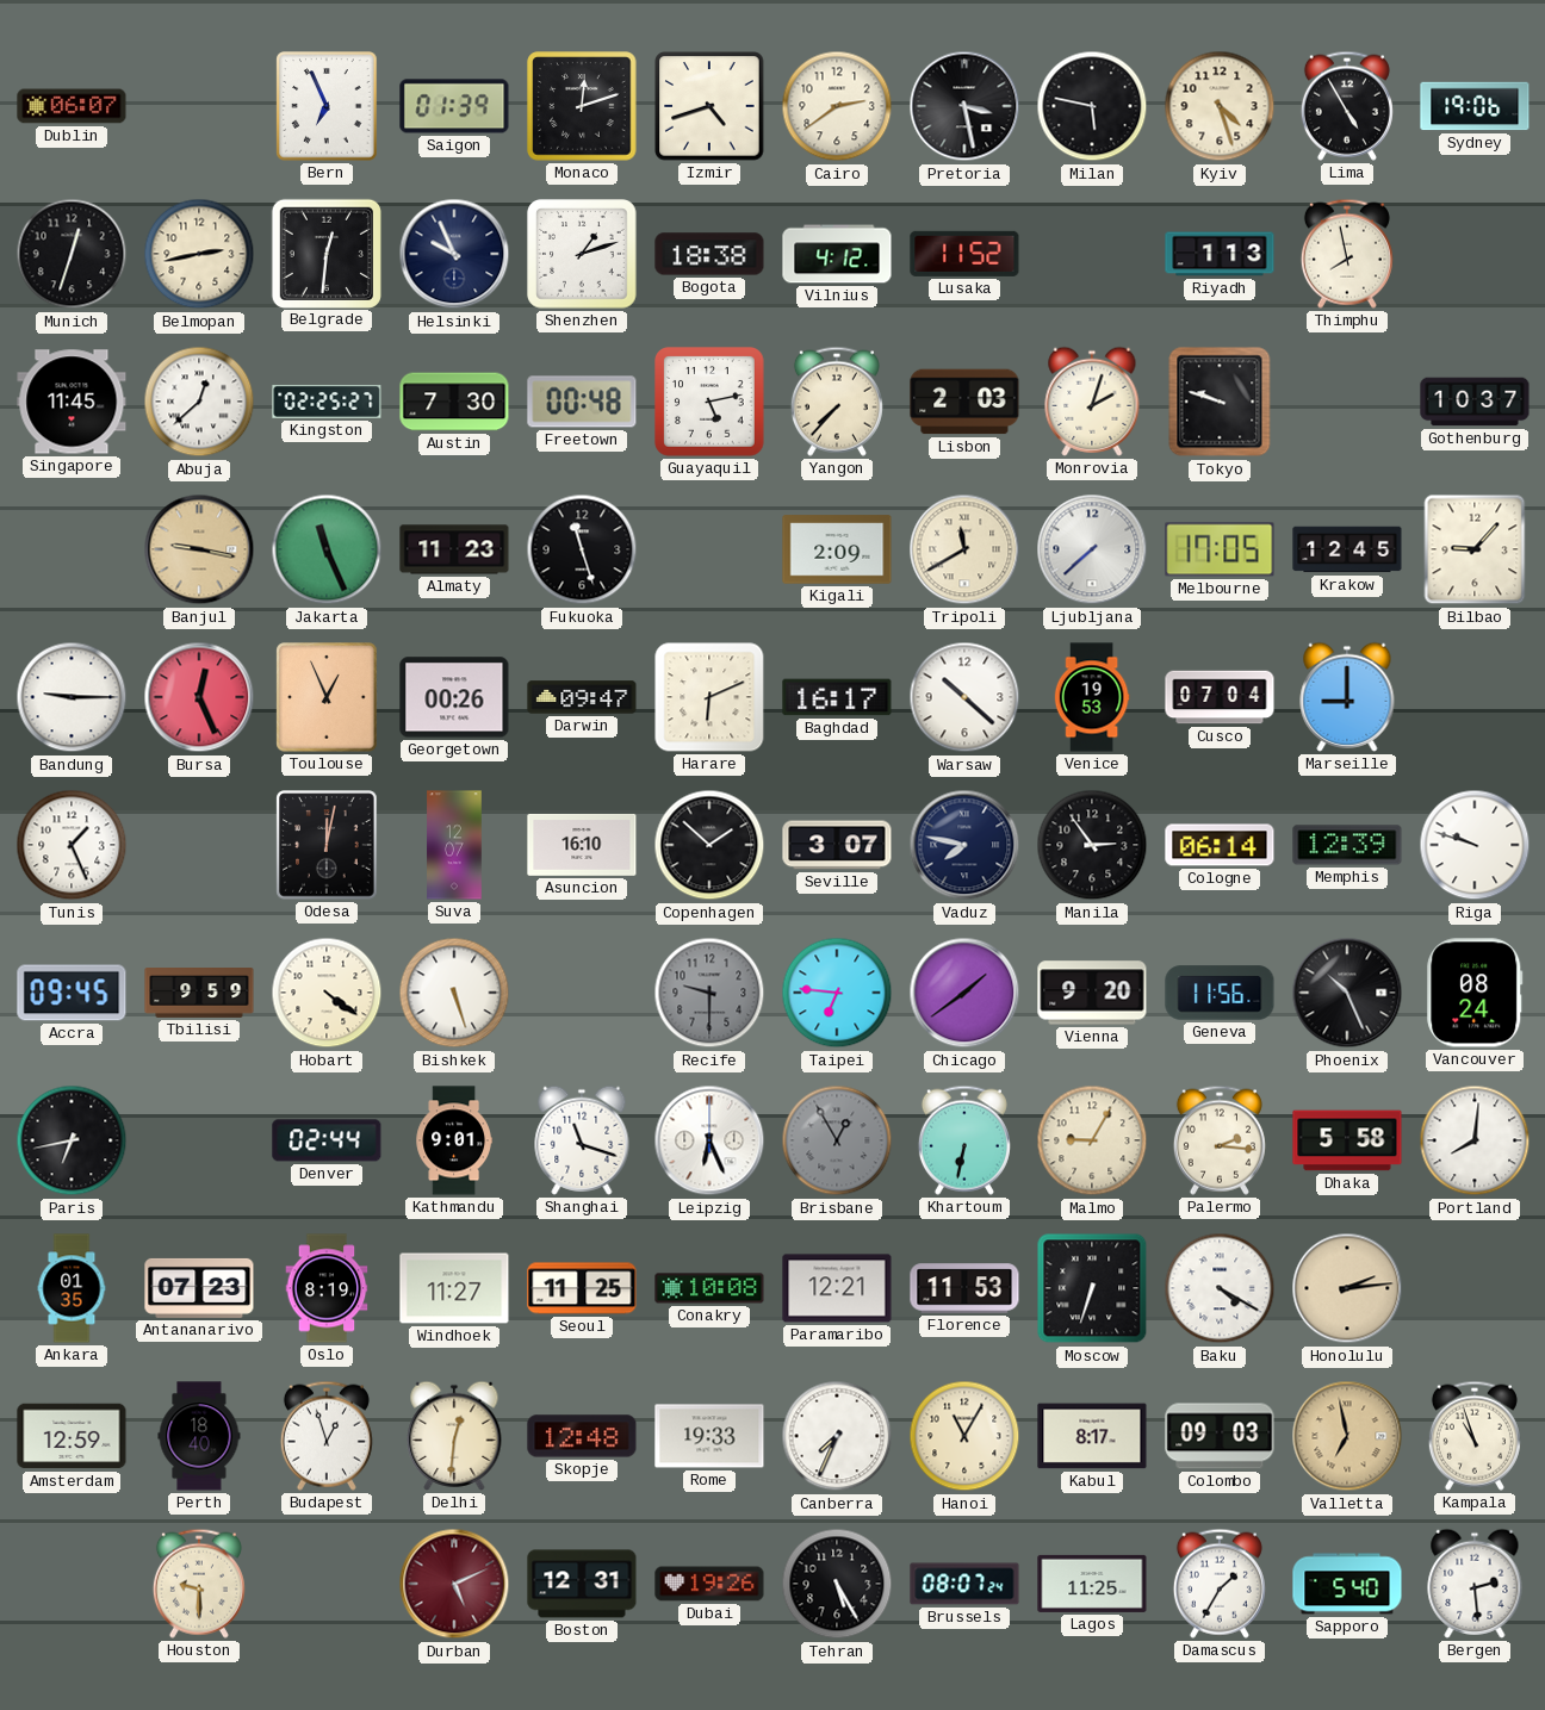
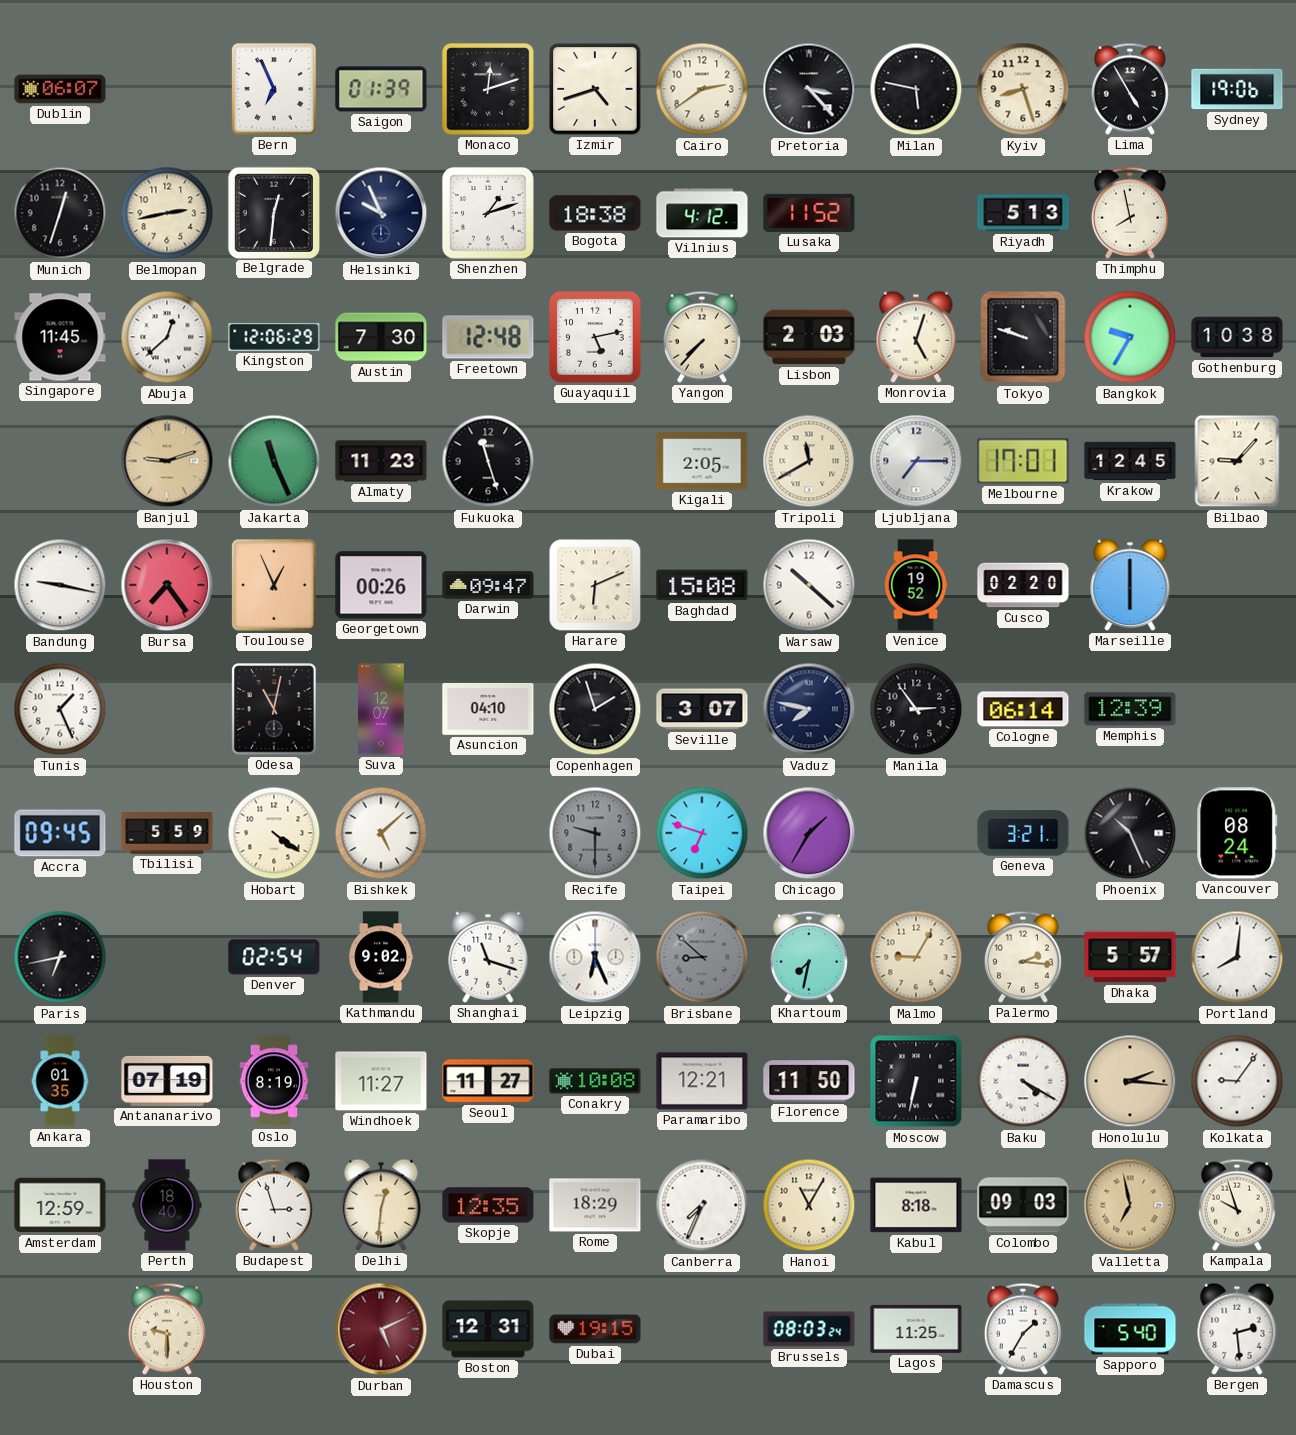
Pretoria: 3:28 -> 3:23 (809, 89)
Kyiv: 4:27 -> 8:27 (1023, 89)
Riyadh: 1:13 -> 5:13 (1023, 213)
Kingston: 02:25 -> 12:06 (274, 337)
Freetown: 00:48 -> 12:48 (488, 337)
Monrovia: 2:03 -> 5:03 (916, 337)
Bangkok: none -> 9:35 (1130, 337)
Gothenburg: 10:37 -> 10:38 (1237, 337)
Banjul: 9:17 -> 9:12 (167, 461)
Kigali: 2:09 -> 2:05 (702, 461)
Ljubljana: 7:38 -> 7:15 (916, 461)
Melbourne: 17:05 -> 17:01 (1023, 461)
Bandung: 9:15 -> 9:17 (60, 585)
Bursa: 12:26 -> 7:24 (167, 585)
Baghdad: 16:17 -> 15:08 (702, 585)
Venice: 19:53 -> 19:52 (916, 585)
Cusco: 07:04 -> 02:20 (1023, 585)
Marseille: 9:00 -> 6:00 (1130, 585)
Odesa: 12:02 -> 11:02 (274, 709)
Asuncion: 16:10 -> 04:10 (488, 709)
Copenhagen: 1:52 -> 1:57 (595, 709)
Riga: 9:48 -> none (1475, 845)
Tbilisi: 9:59 -> 5:59 (167, 834)
Bishkek: 5:27 -> 5:08 (381, 833)
Taipei: 6:46 -> 6:48 (702, 833)
Chicago: 1:39 -> 1:35 (809, 833)
Vienna: 9:20 -> none (1092, 993)
Geneva: 11:56 -> 3:21 (1023, 833)
Denver: 02:44 -> 02:54 (274, 957)
Kathmandu: 9:01 -> 9:02 (380, 957)
Brisbane: 12:55 -> 8:52 (702, 957)
Khartoum: 6:32 -> 7:32 (809, 957)
Dhaka: 5:58 -> 5:57 (1130, 957)
Antananarivo: 07:23 -> 07:19 (167, 1081)
Seoul: 11:25 -> 11:27 (488, 1081)
Florence: 11:53 -> 11:50 (809, 1081)
Moscow: 6:33 -> 6:32 (916, 1081)
Honolulu: 2:14 -> 2:16 (1130, 1081)
Kolkata: none -> 9:06 (1237, 1081)
Budapest: 12:57 -> 2:57 (274, 1205)
Skopje: 12:48 -> 12:35 (488, 1205)
Rome: 19:33 -> 18:29 (595, 1205)
Kabul: 8:17 -> 8:18 (916, 1205)
Kampala: 10:57 -> 9:57 (1237, 1205)
Dubai: 19:26 -> 19:15 (595, 1329)
Tehran: 5:25 -> none (837, 1584)
Brussels: 08:07 -> 08:03 (809, 1329)
